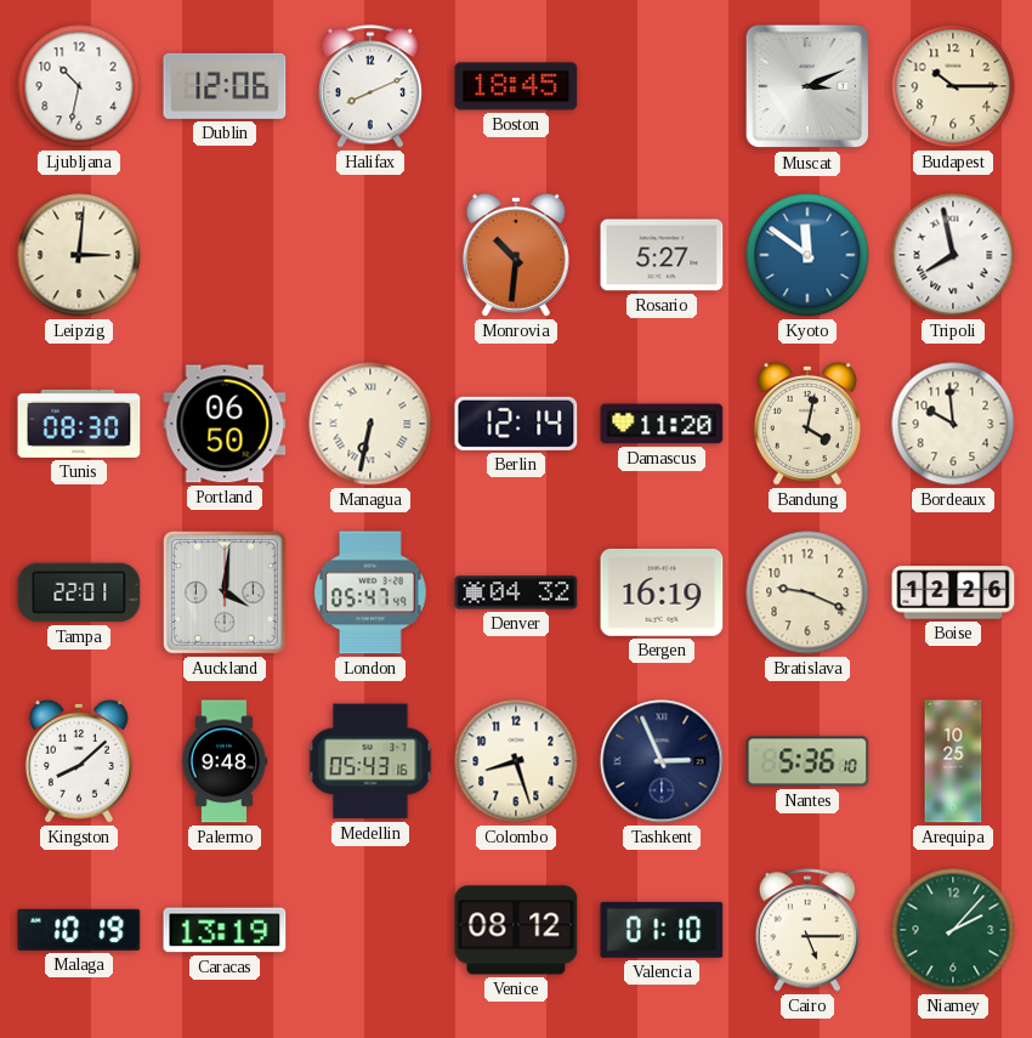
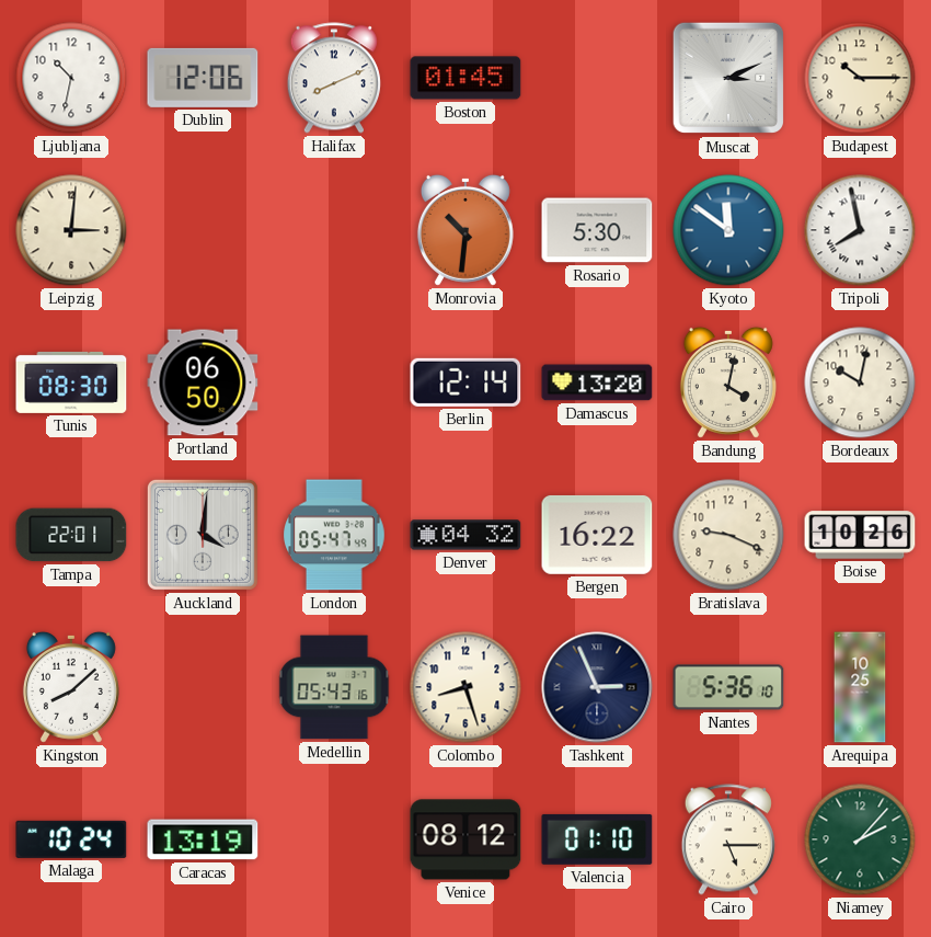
Boston: 18:45 -> 01:45 (465, 78)
Rosario: 5:27 -> 5:30 (597, 230)
Managua: 6:32 -> none (370, 424)
Damascus: 11:20 -> 13:20 (597, 382)
Bordeaux: 9:59 -> 10:02 (860, 382)
Bergen: 16:19 -> 16:22 (597, 535)
Boise: 12:26 -> 10:26 (860, 535)
Palermo: 9:48 -> none (225, 761)
Malaga: 10:19 -> 10:24 (71, 839)
